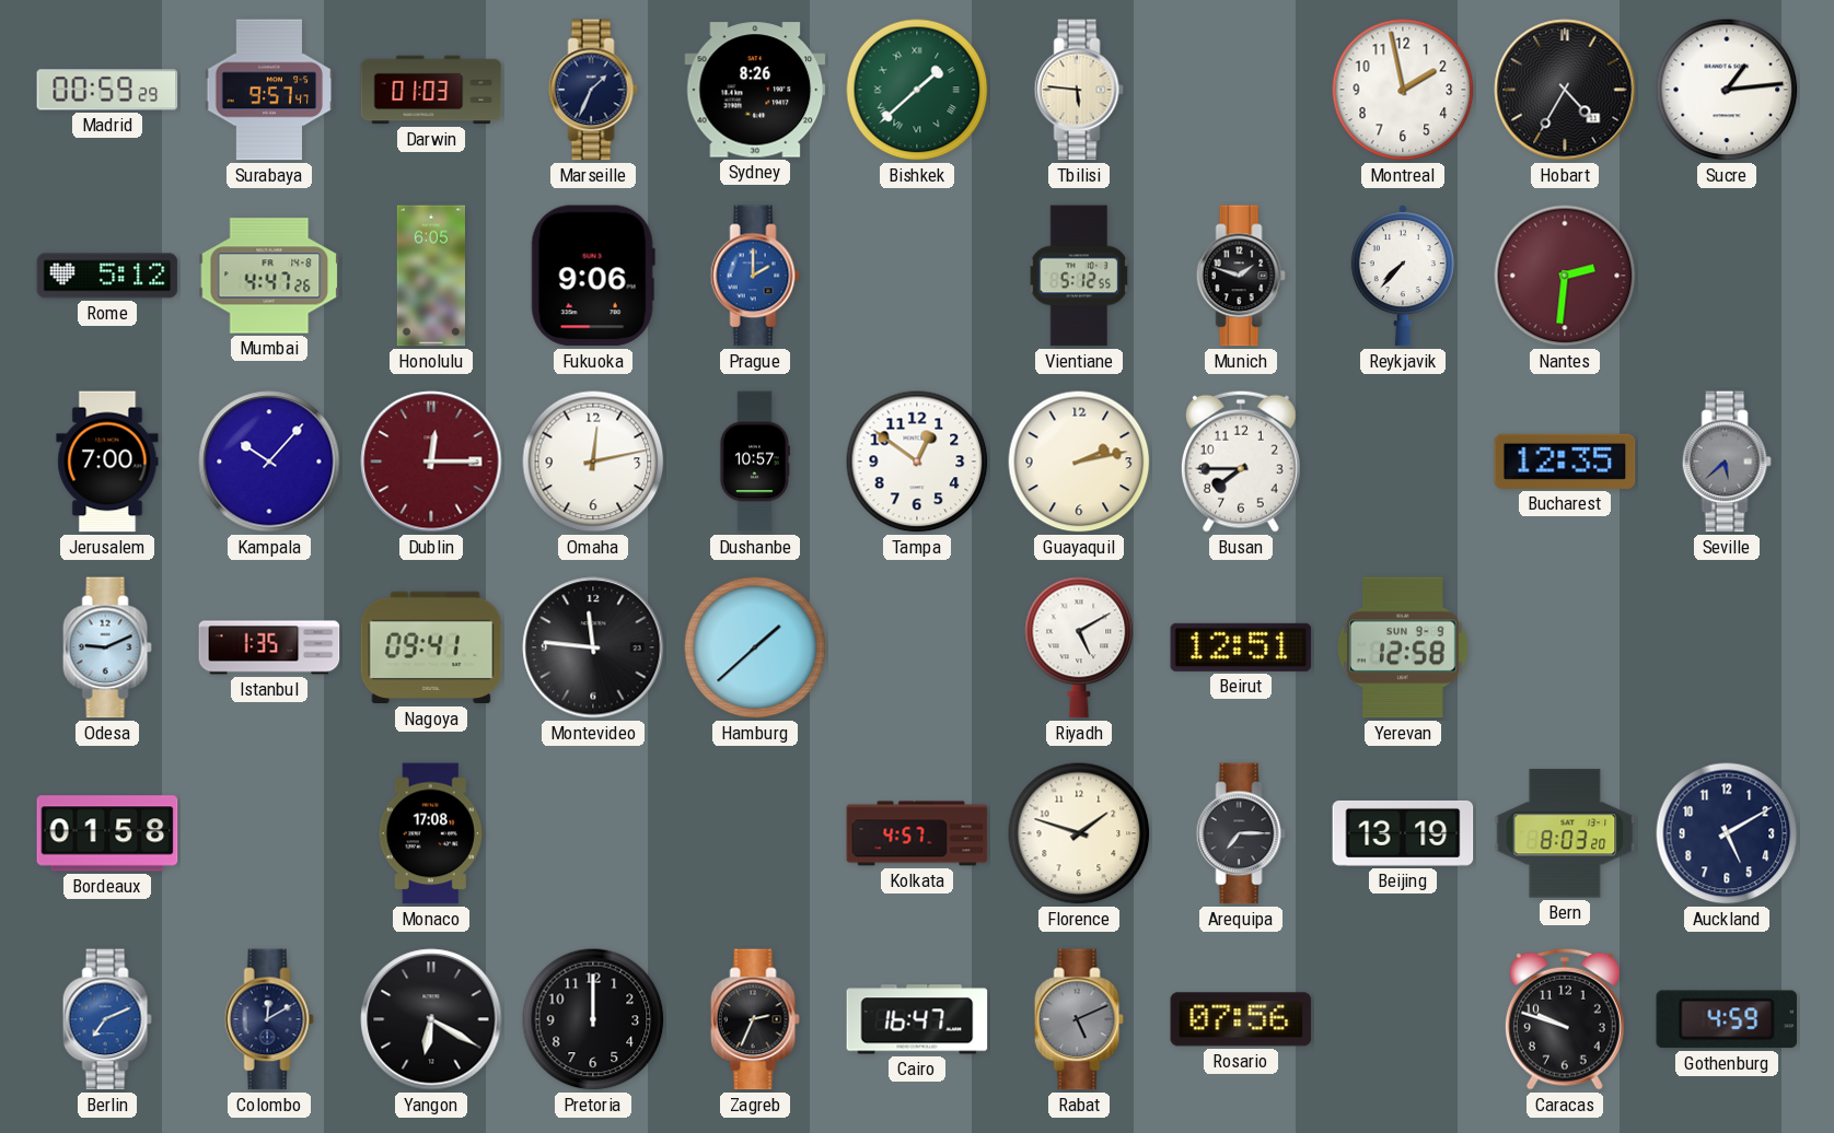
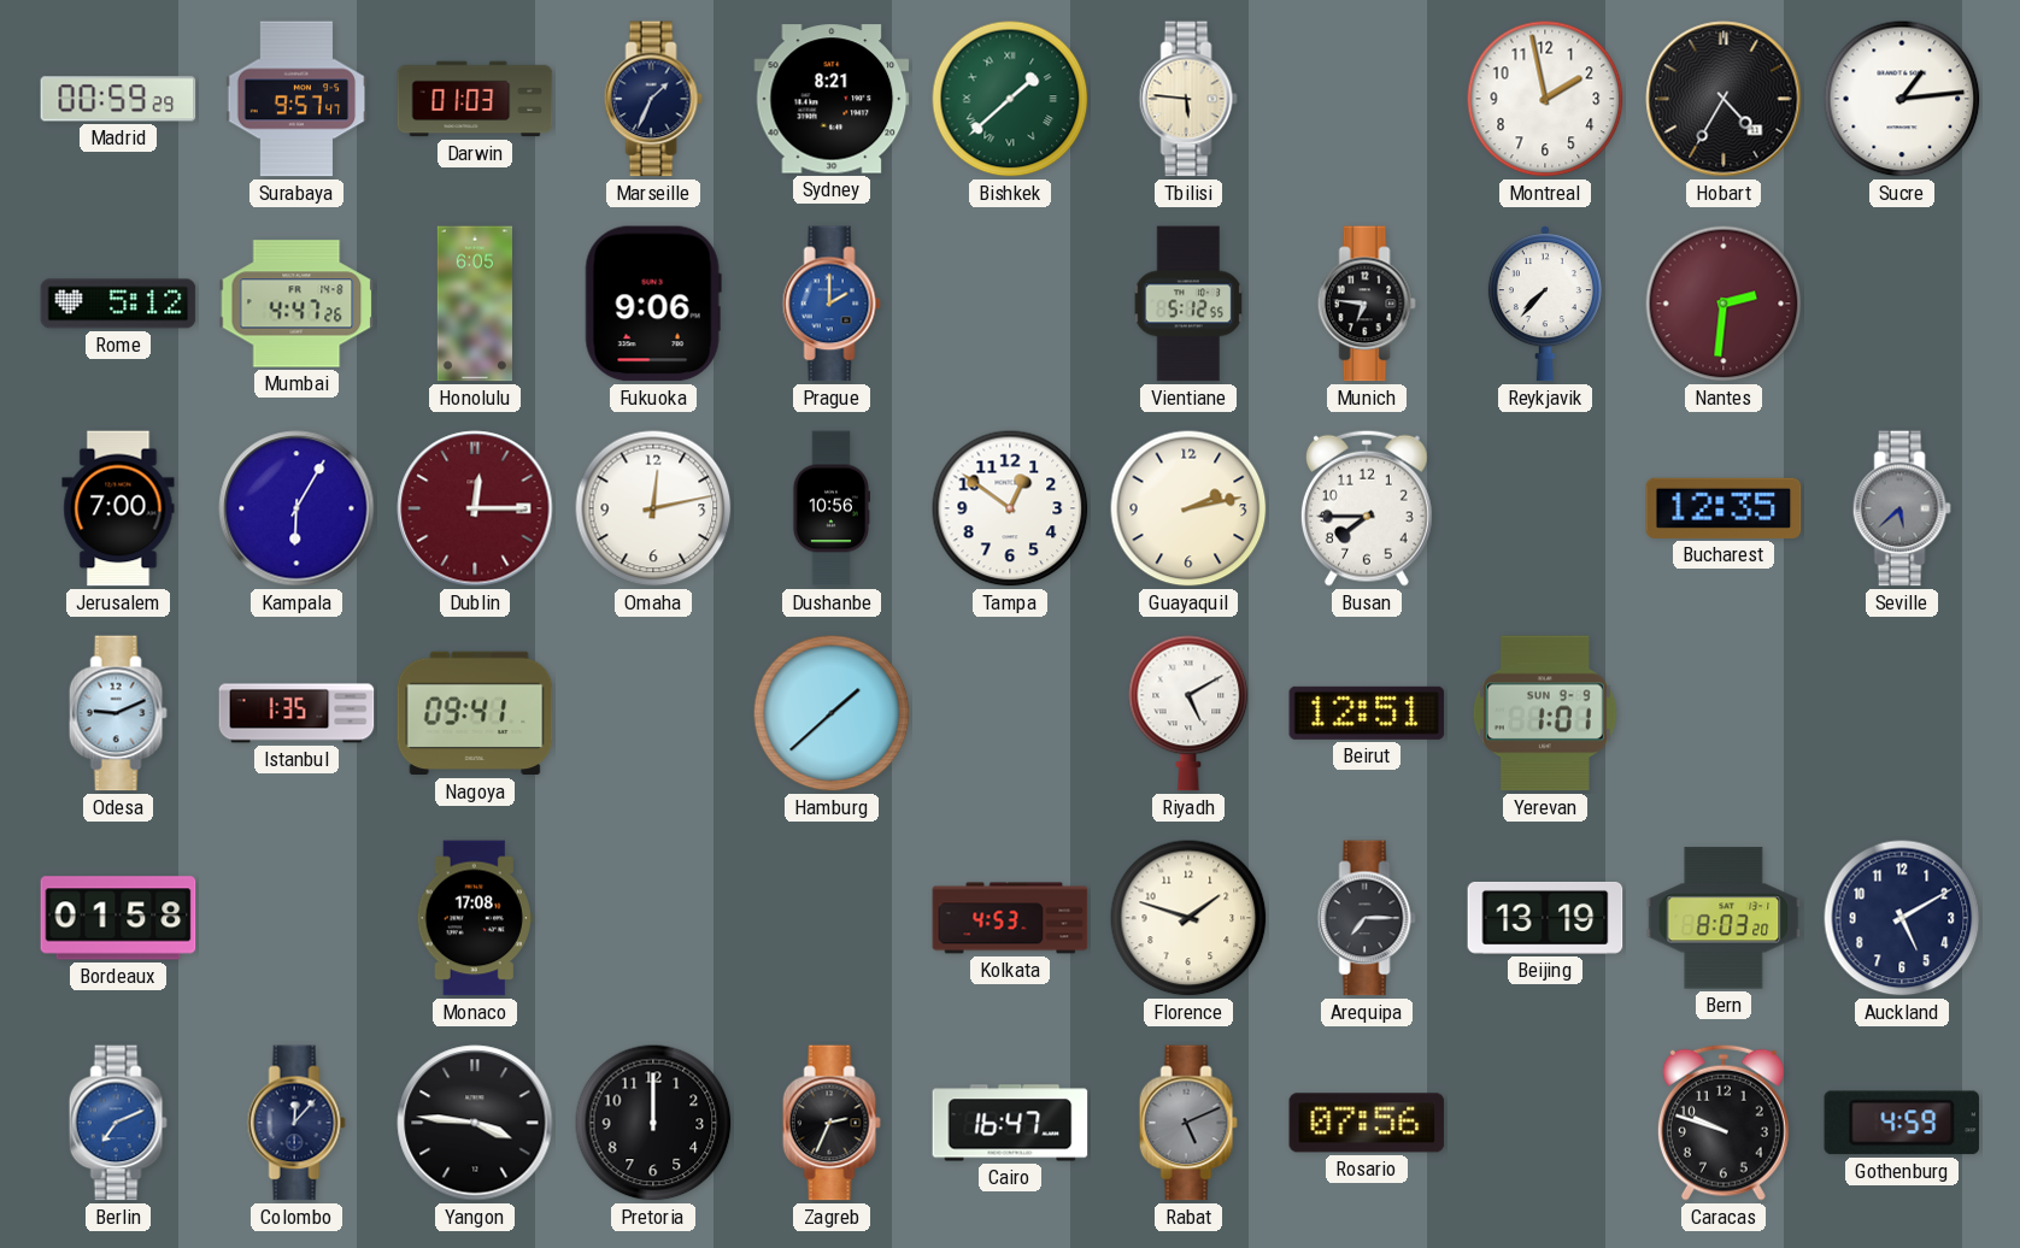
Sydney: 8:26 -> 8:21 (832, 99)
Munich: 1:48 -> 6:46 (1367, 304)
Kampala: 10:07 -> 6:05 (296, 508)
Dushanbe: 10:57 -> 10:56 (830, 508)
Montevideo: 11:46 -> none (593, 647)
Yerevan: 12:58 -> 1:01 (1545, 713)
Kolkata: 4:57 -> 4:53 (1010, 918)
Colombo: 12:10 -> 12:07 (296, 1123)
Yangon: 6:20 -> 3:46 (475, 1123)
